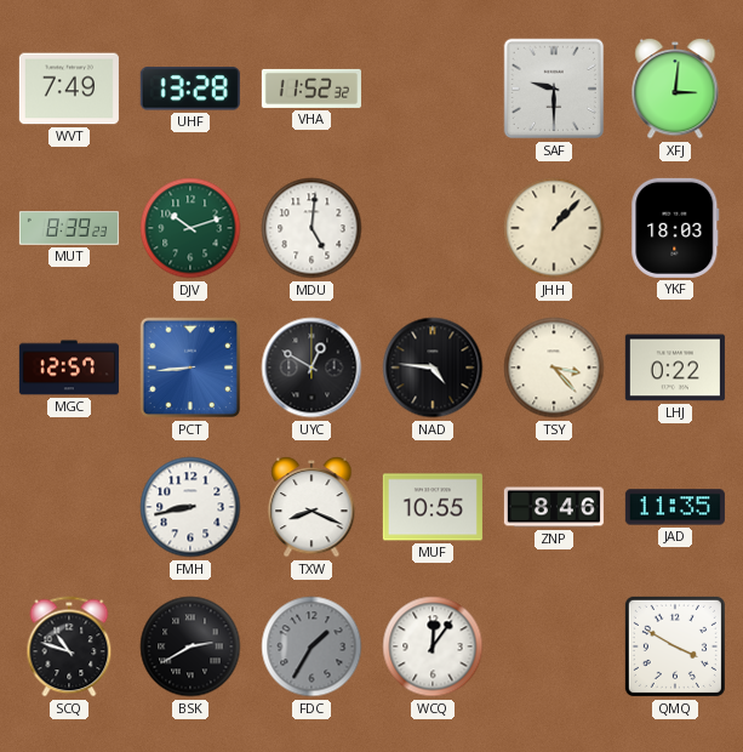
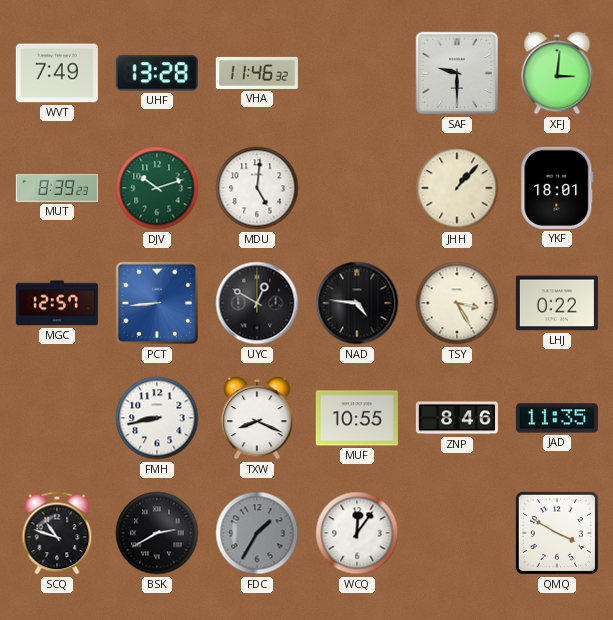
VHA: 11:52 -> 11:46 (257, 73)
YKF: 18:03 -> 18:01 (557, 188)
TSY: 3:23 -> 3:25 (457, 303)
